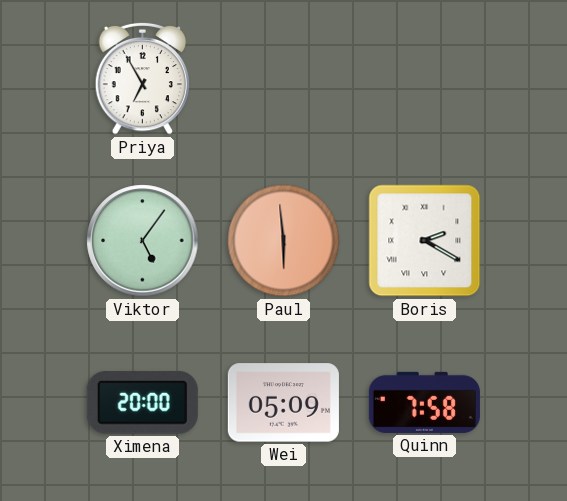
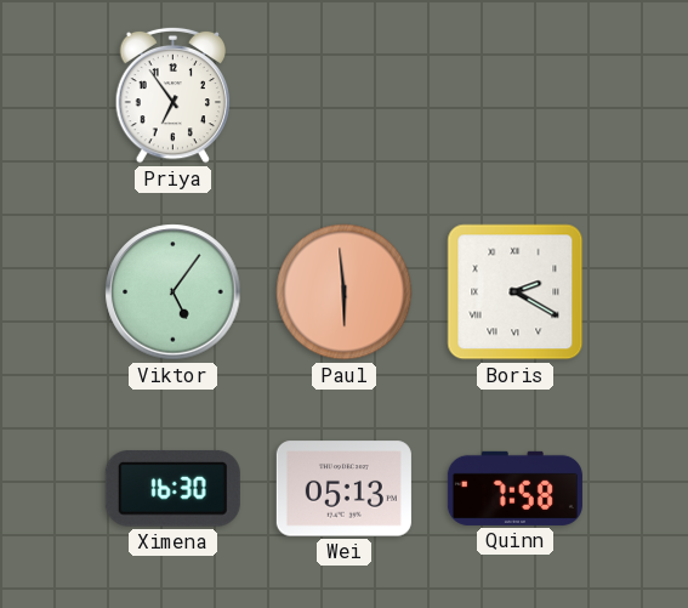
Priya: 6:55 -> 6:54 (174, 95)
Ximena: 20:00 -> 16:30 (172, 489)
Wei: 05:09 -> 05:13 (343, 489)
